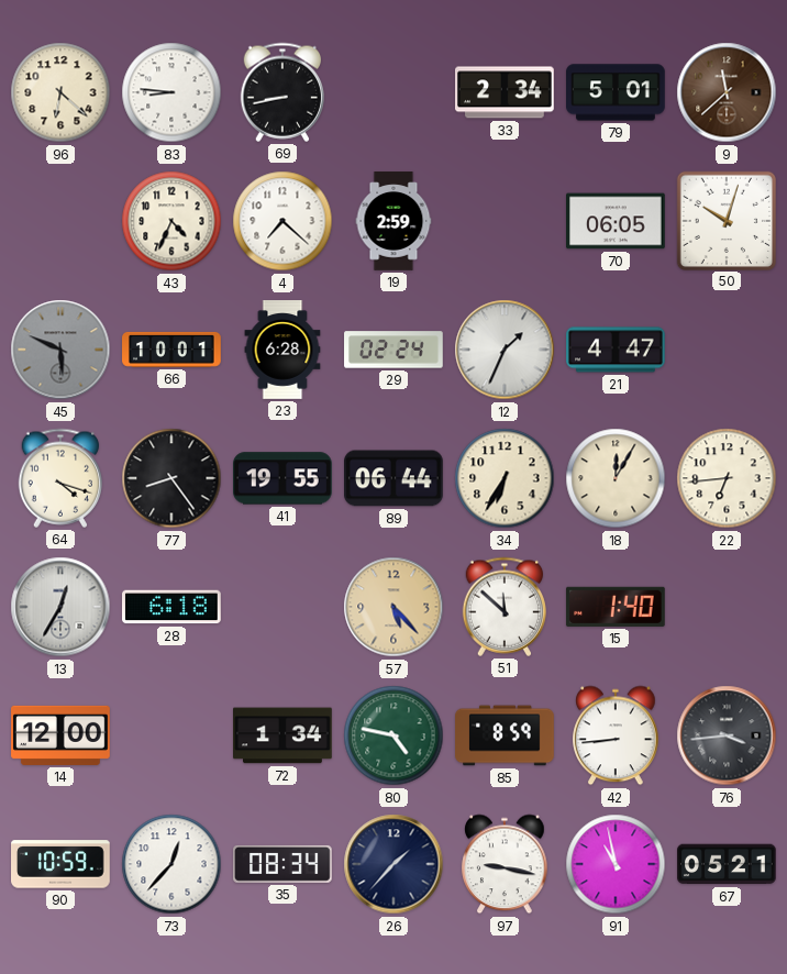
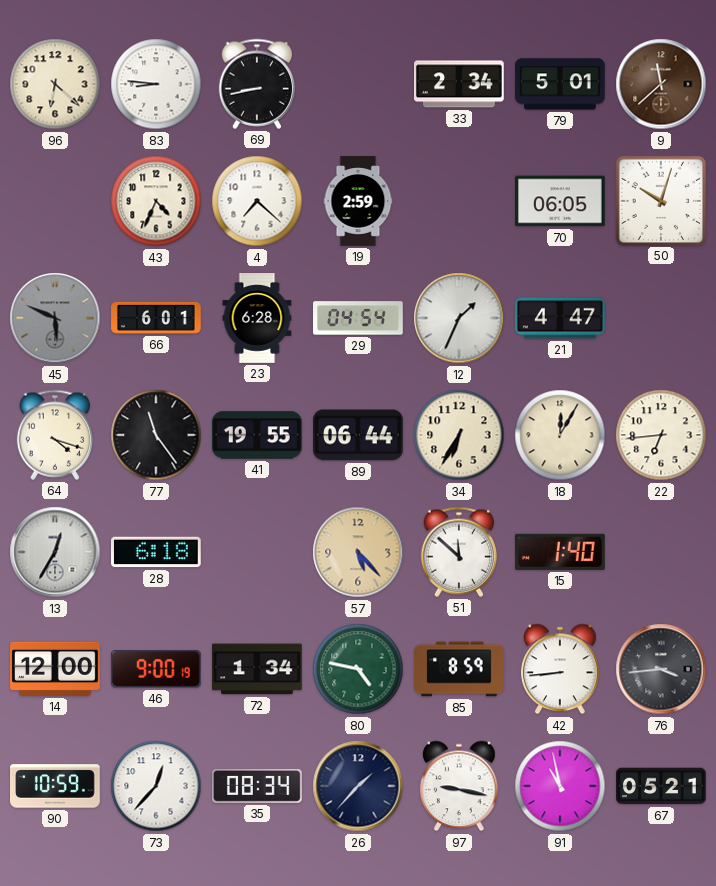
66: 10:01 -> 6:01 (156, 318)
29: 02:24 -> 04:54 (358, 318)
77: 8:24 -> 11:24 (156, 435)
46: none -> 9:00 (156, 669)
